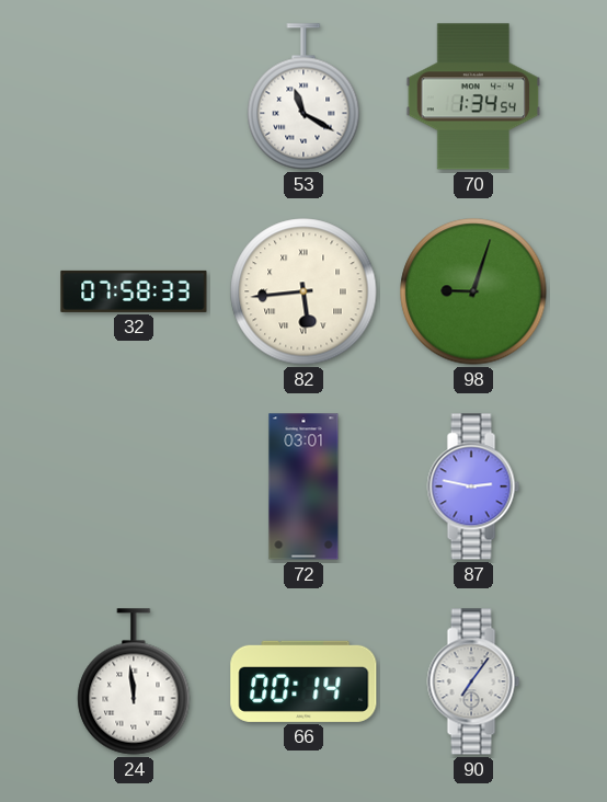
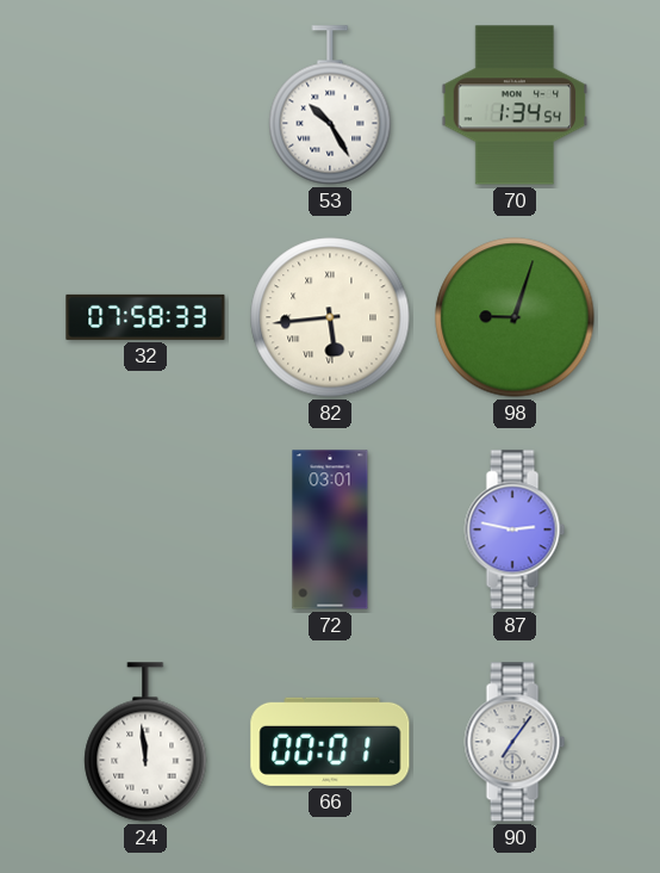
53: 11:20 -> 10:25 (330, 105)
66: 00:14 -> 00:01 (330, 742)
